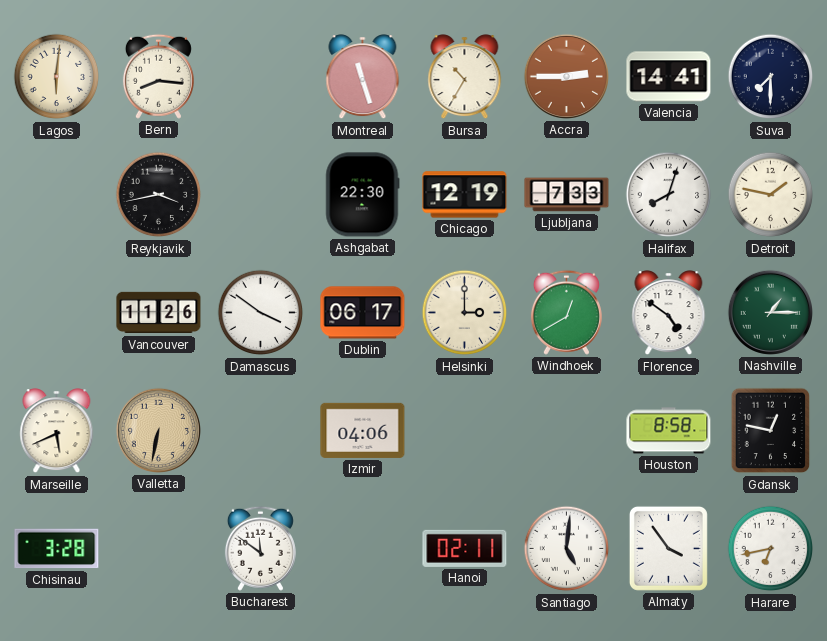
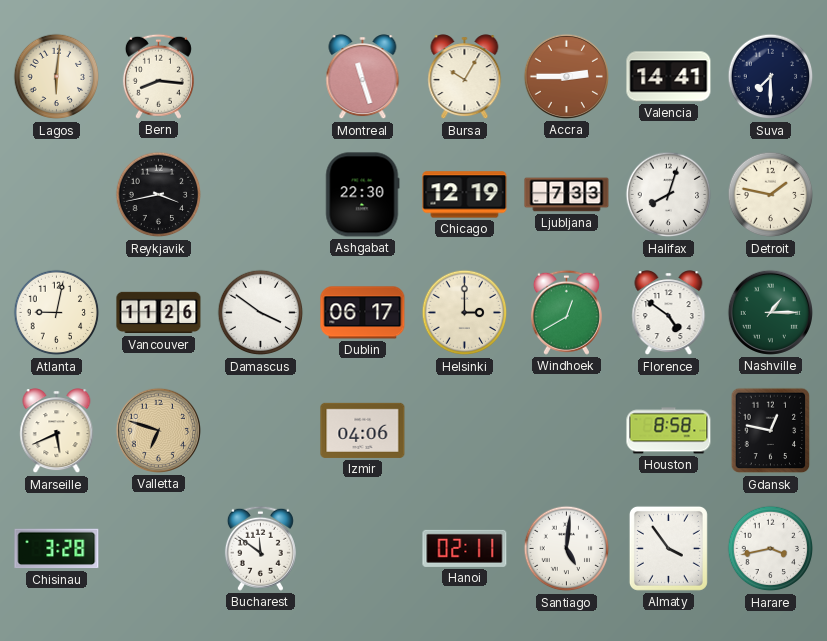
Bursa: 10:35 -> 10:05 (465, 77)
Atlanta: none -> 9:02 (57, 313)
Valletta: 6:32 -> 6:48 (158, 430)
Harare: 6:43 -> 3:43 (771, 549)
